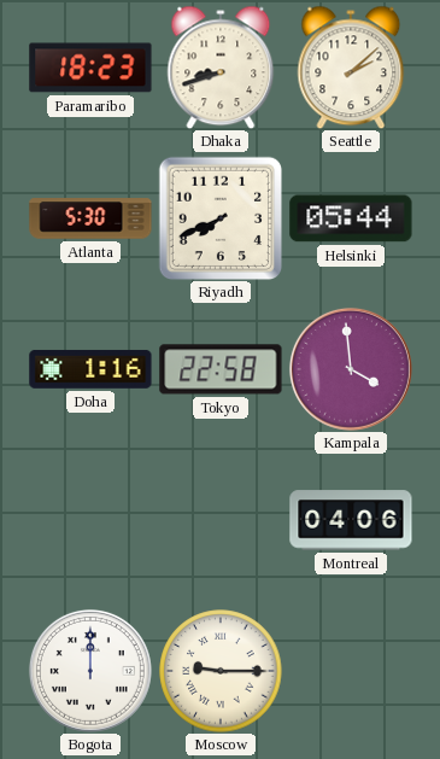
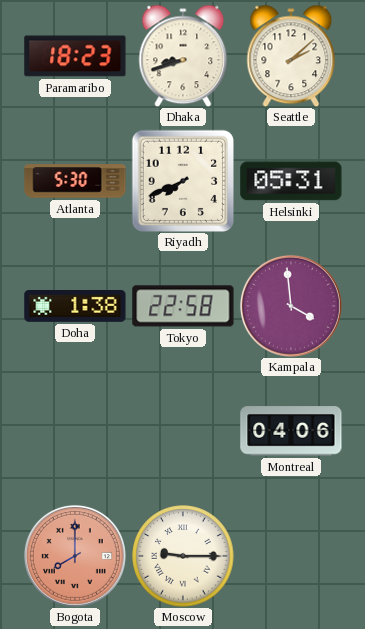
Helsinki: 05:44 -> 05:31 (291, 181)
Doha: 1:16 -> 1:38 (75, 306)
Bogota: 12:00 -> 8:00 (75, 556)
Bogota dial: white -> salmon (75, 556)
